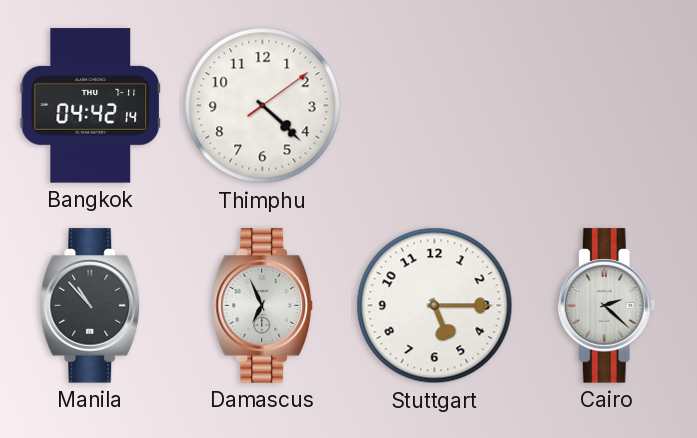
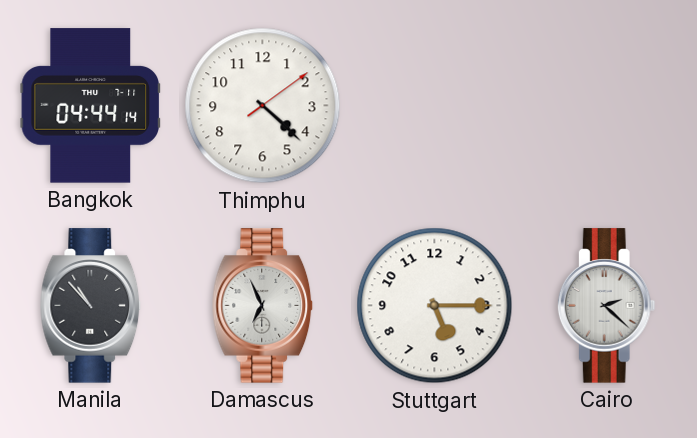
Bangkok: 04:42 -> 04:44 (90, 106)
